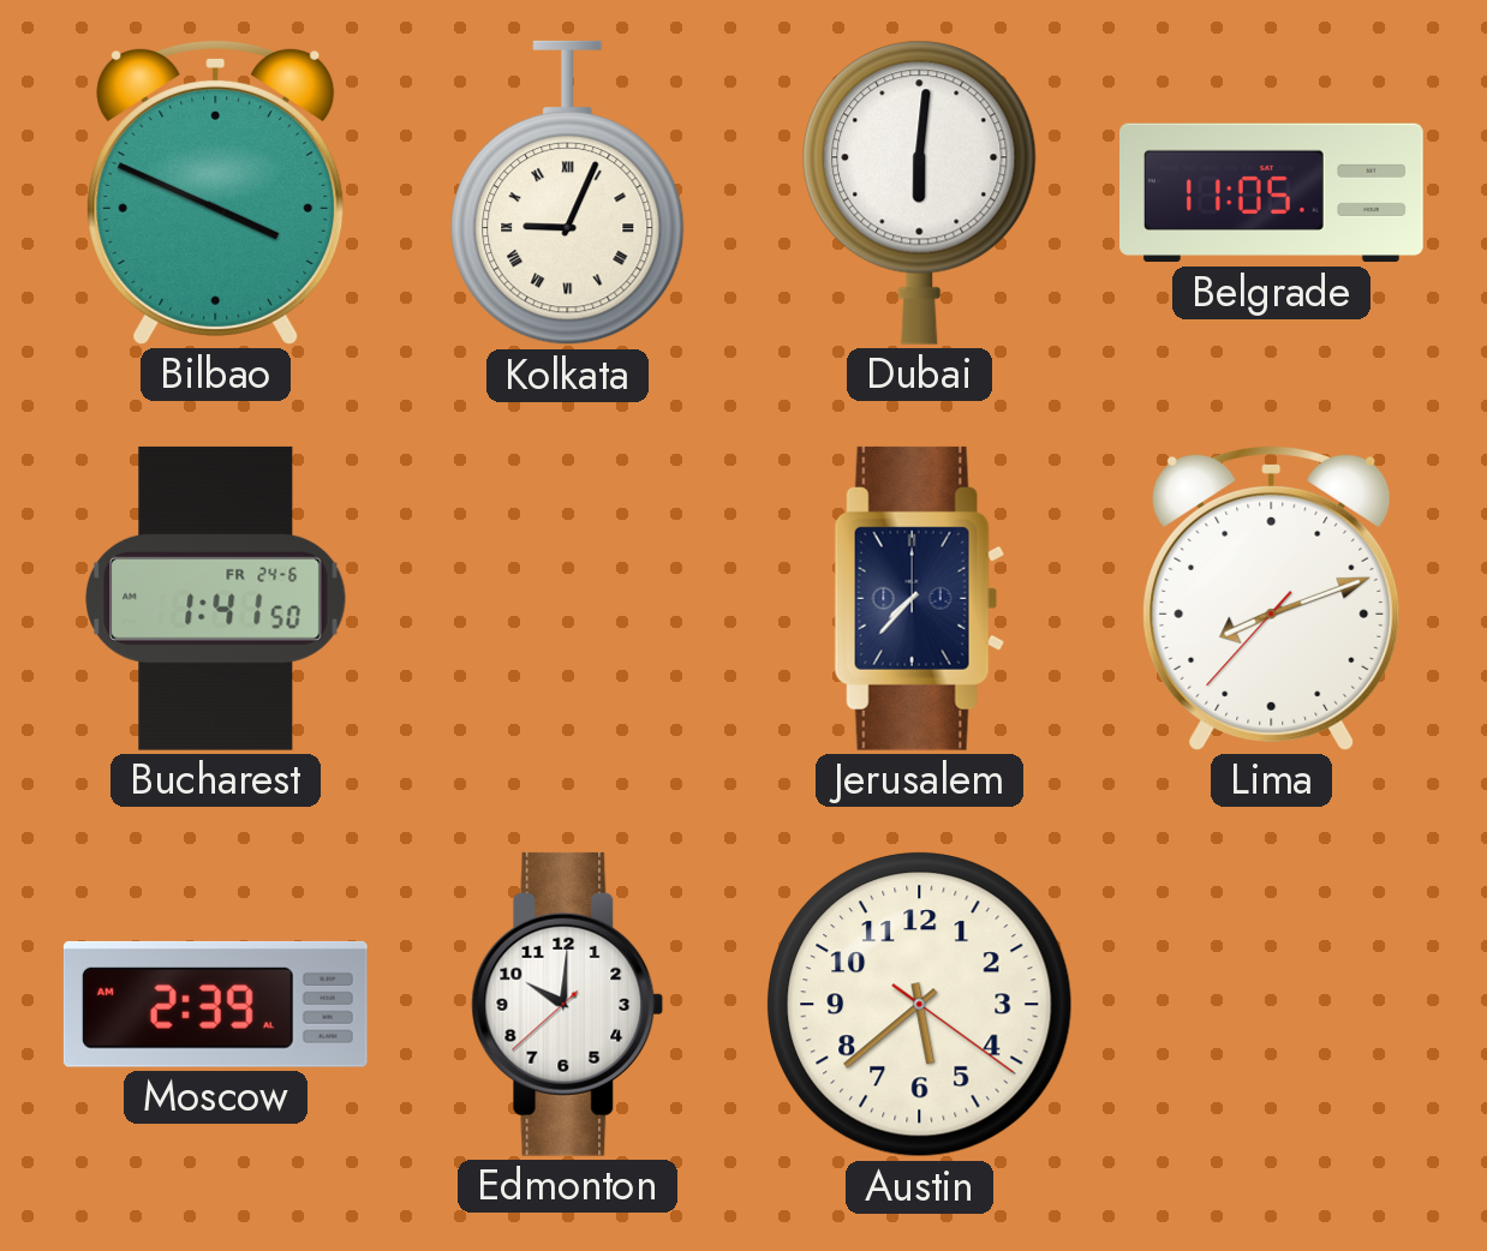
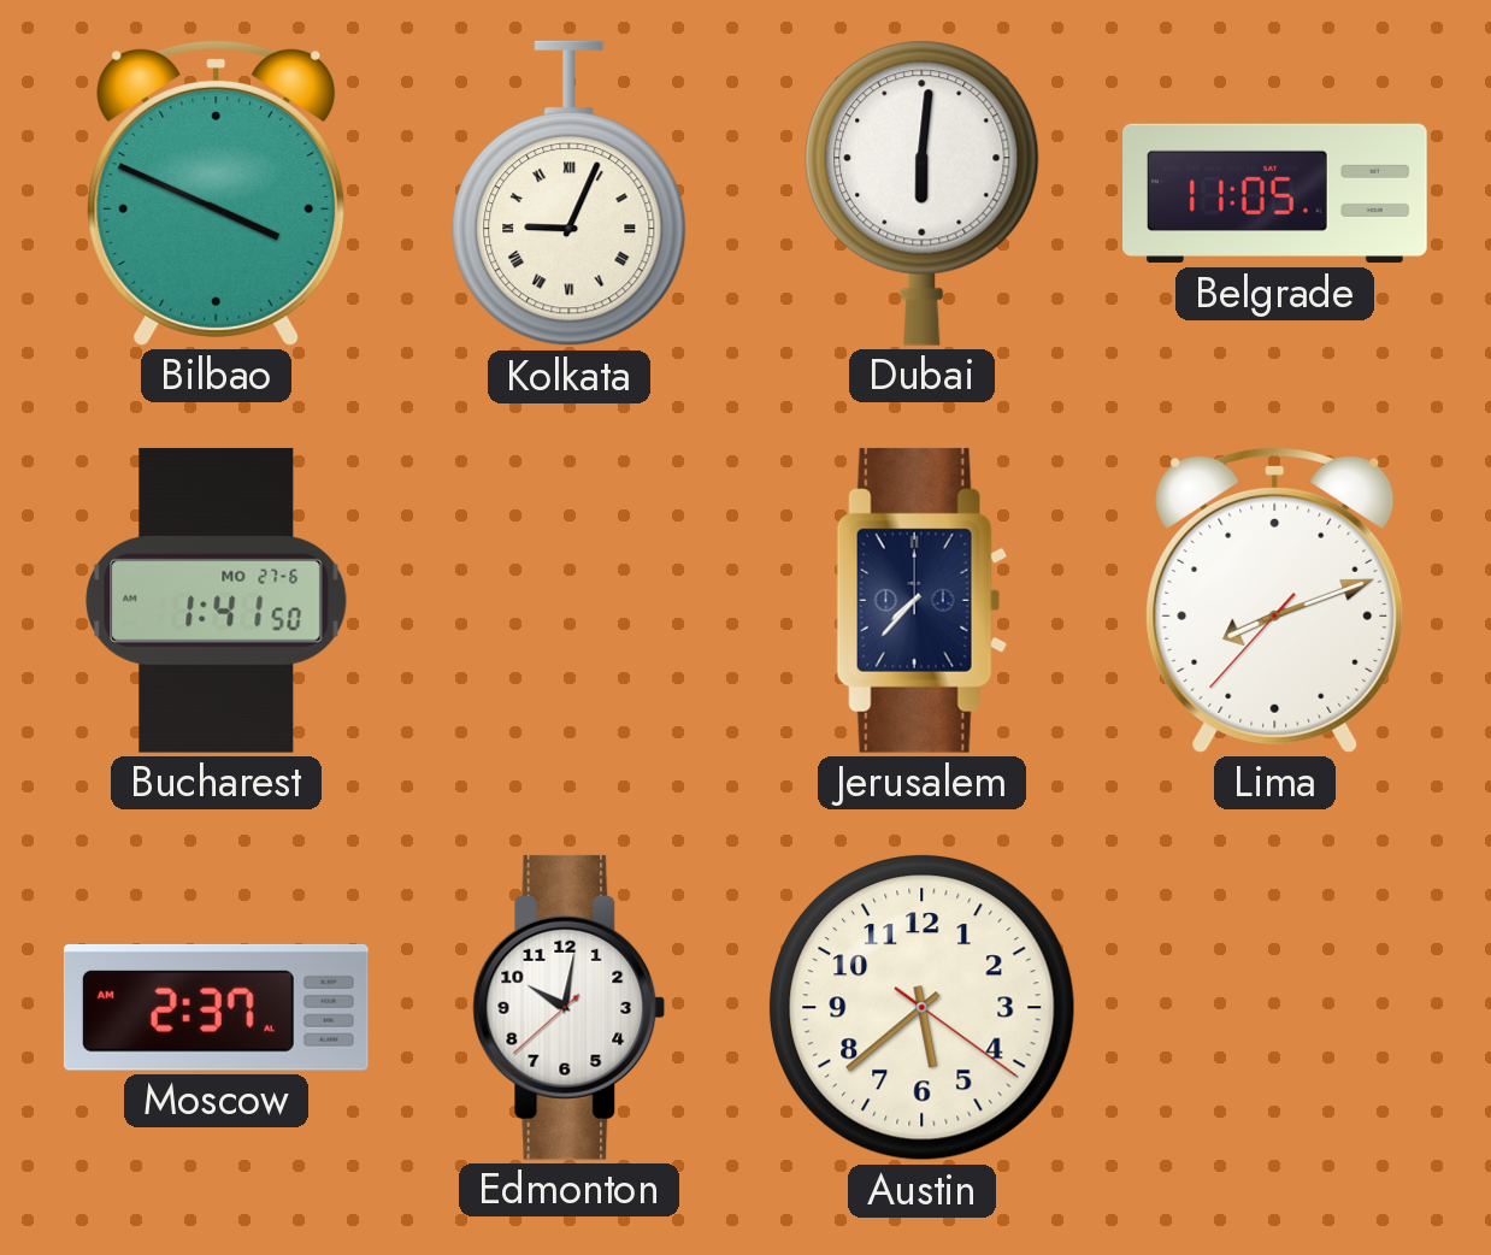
Bucharest date: FR 24-6 -> MO 27-6 (217, 600)
Moscow: 2:39 -> 2:37 (216, 1007)
Edmonton: 10:00 -> 10:01 (570, 1007)
